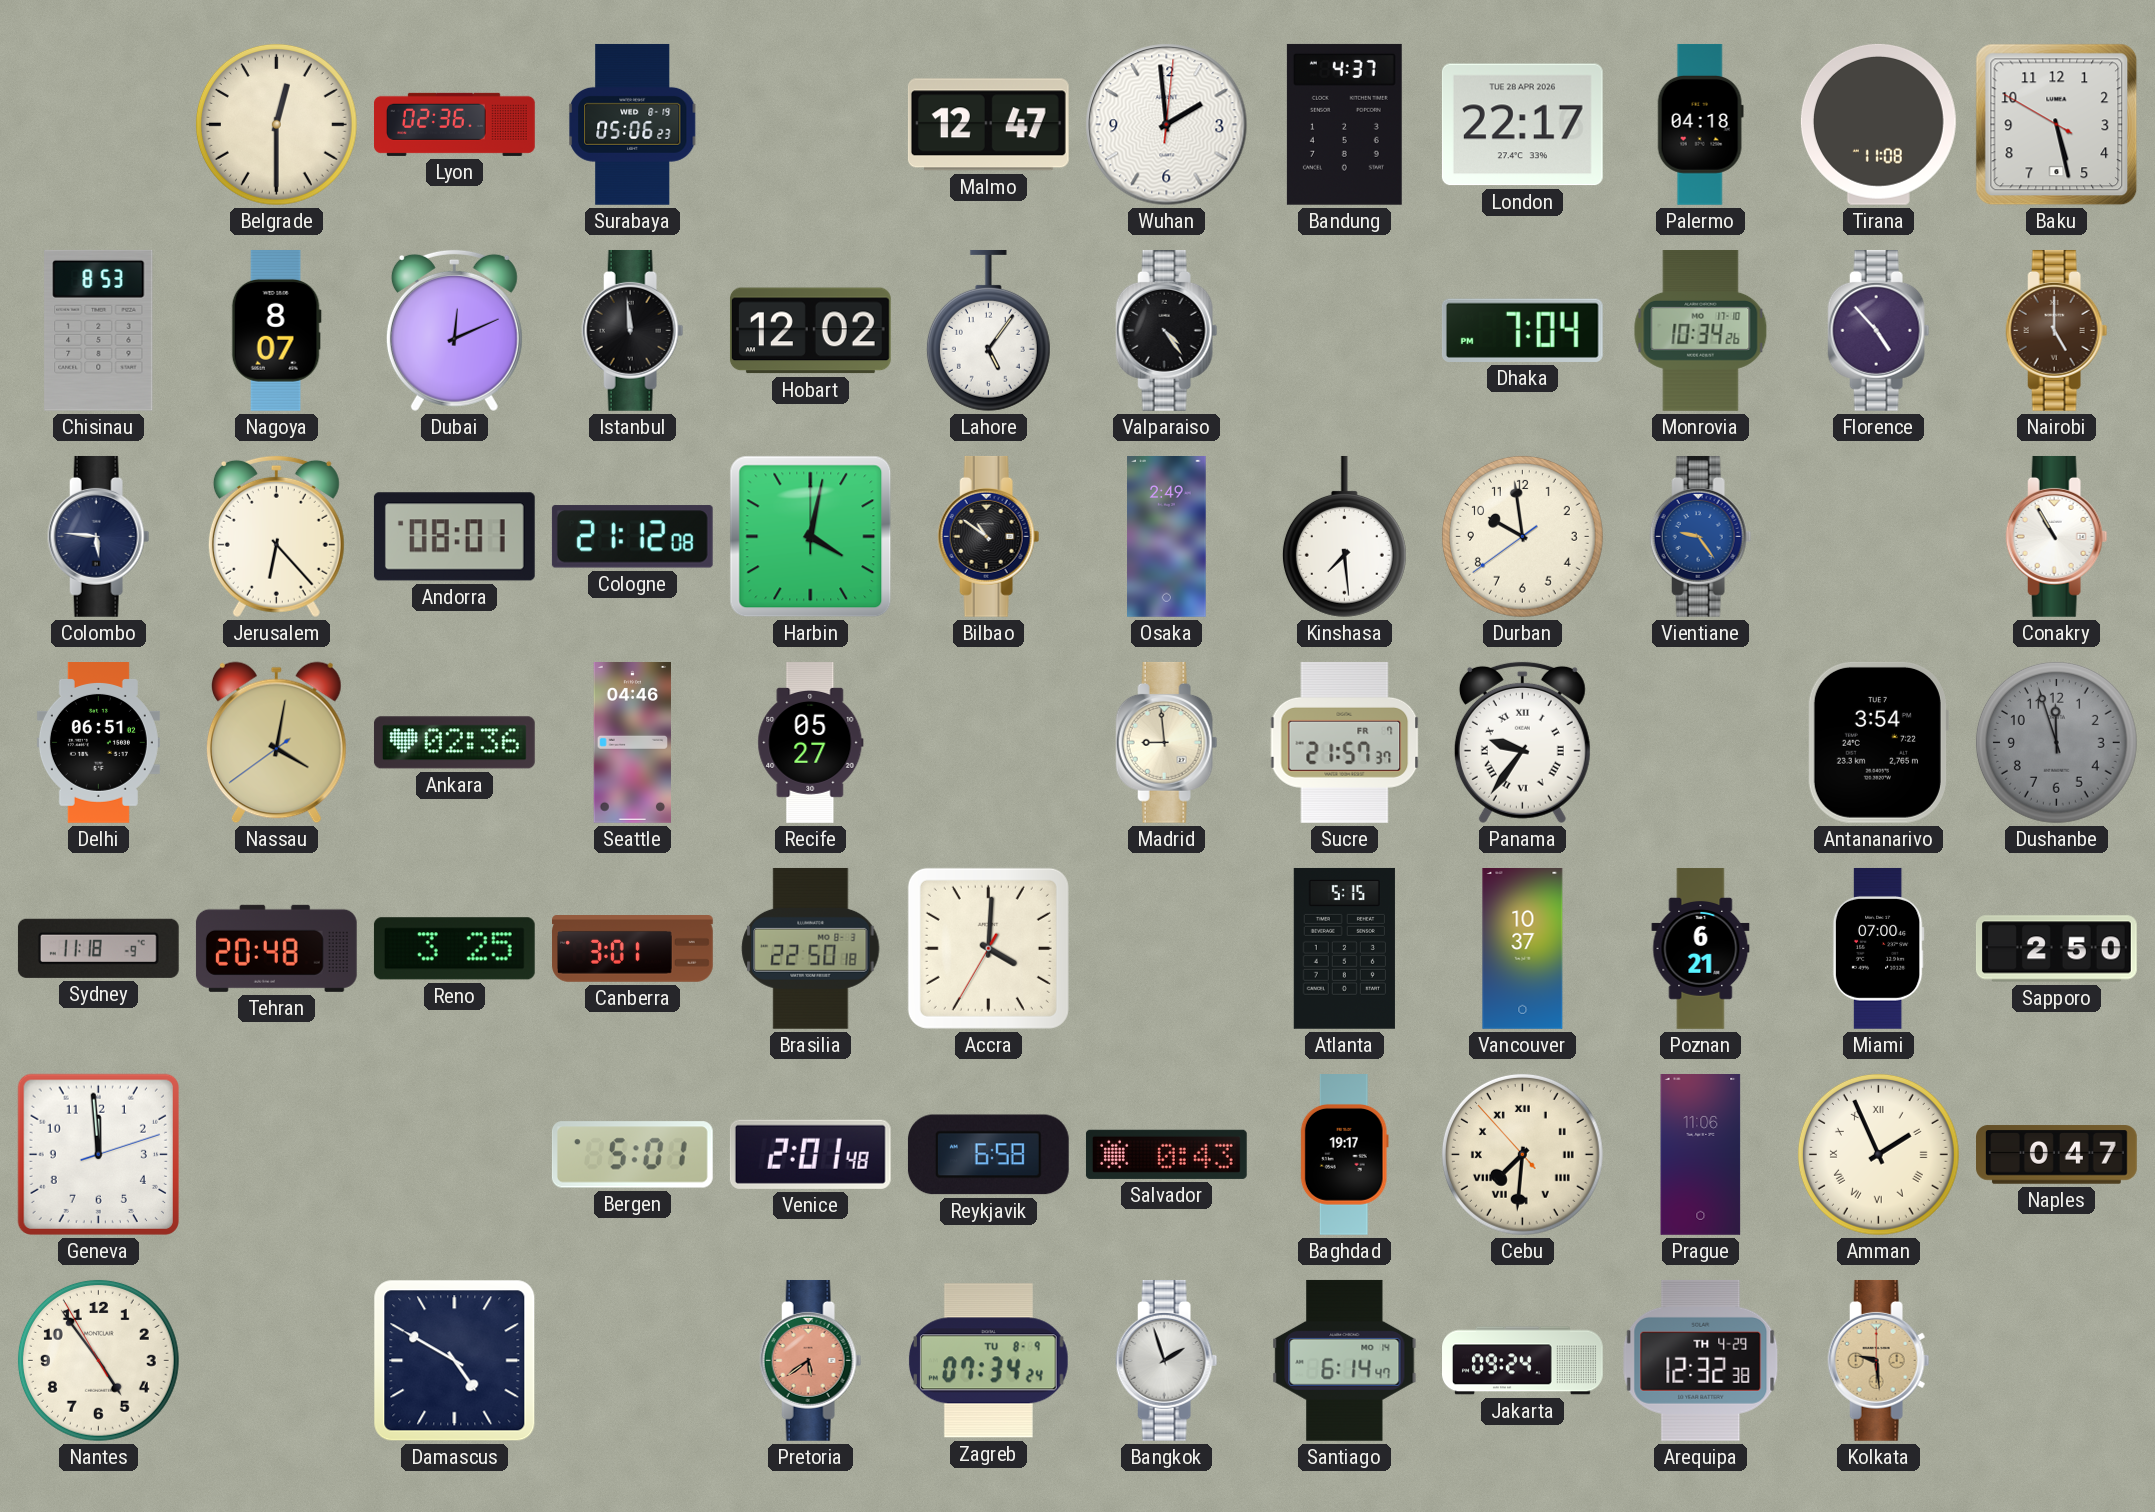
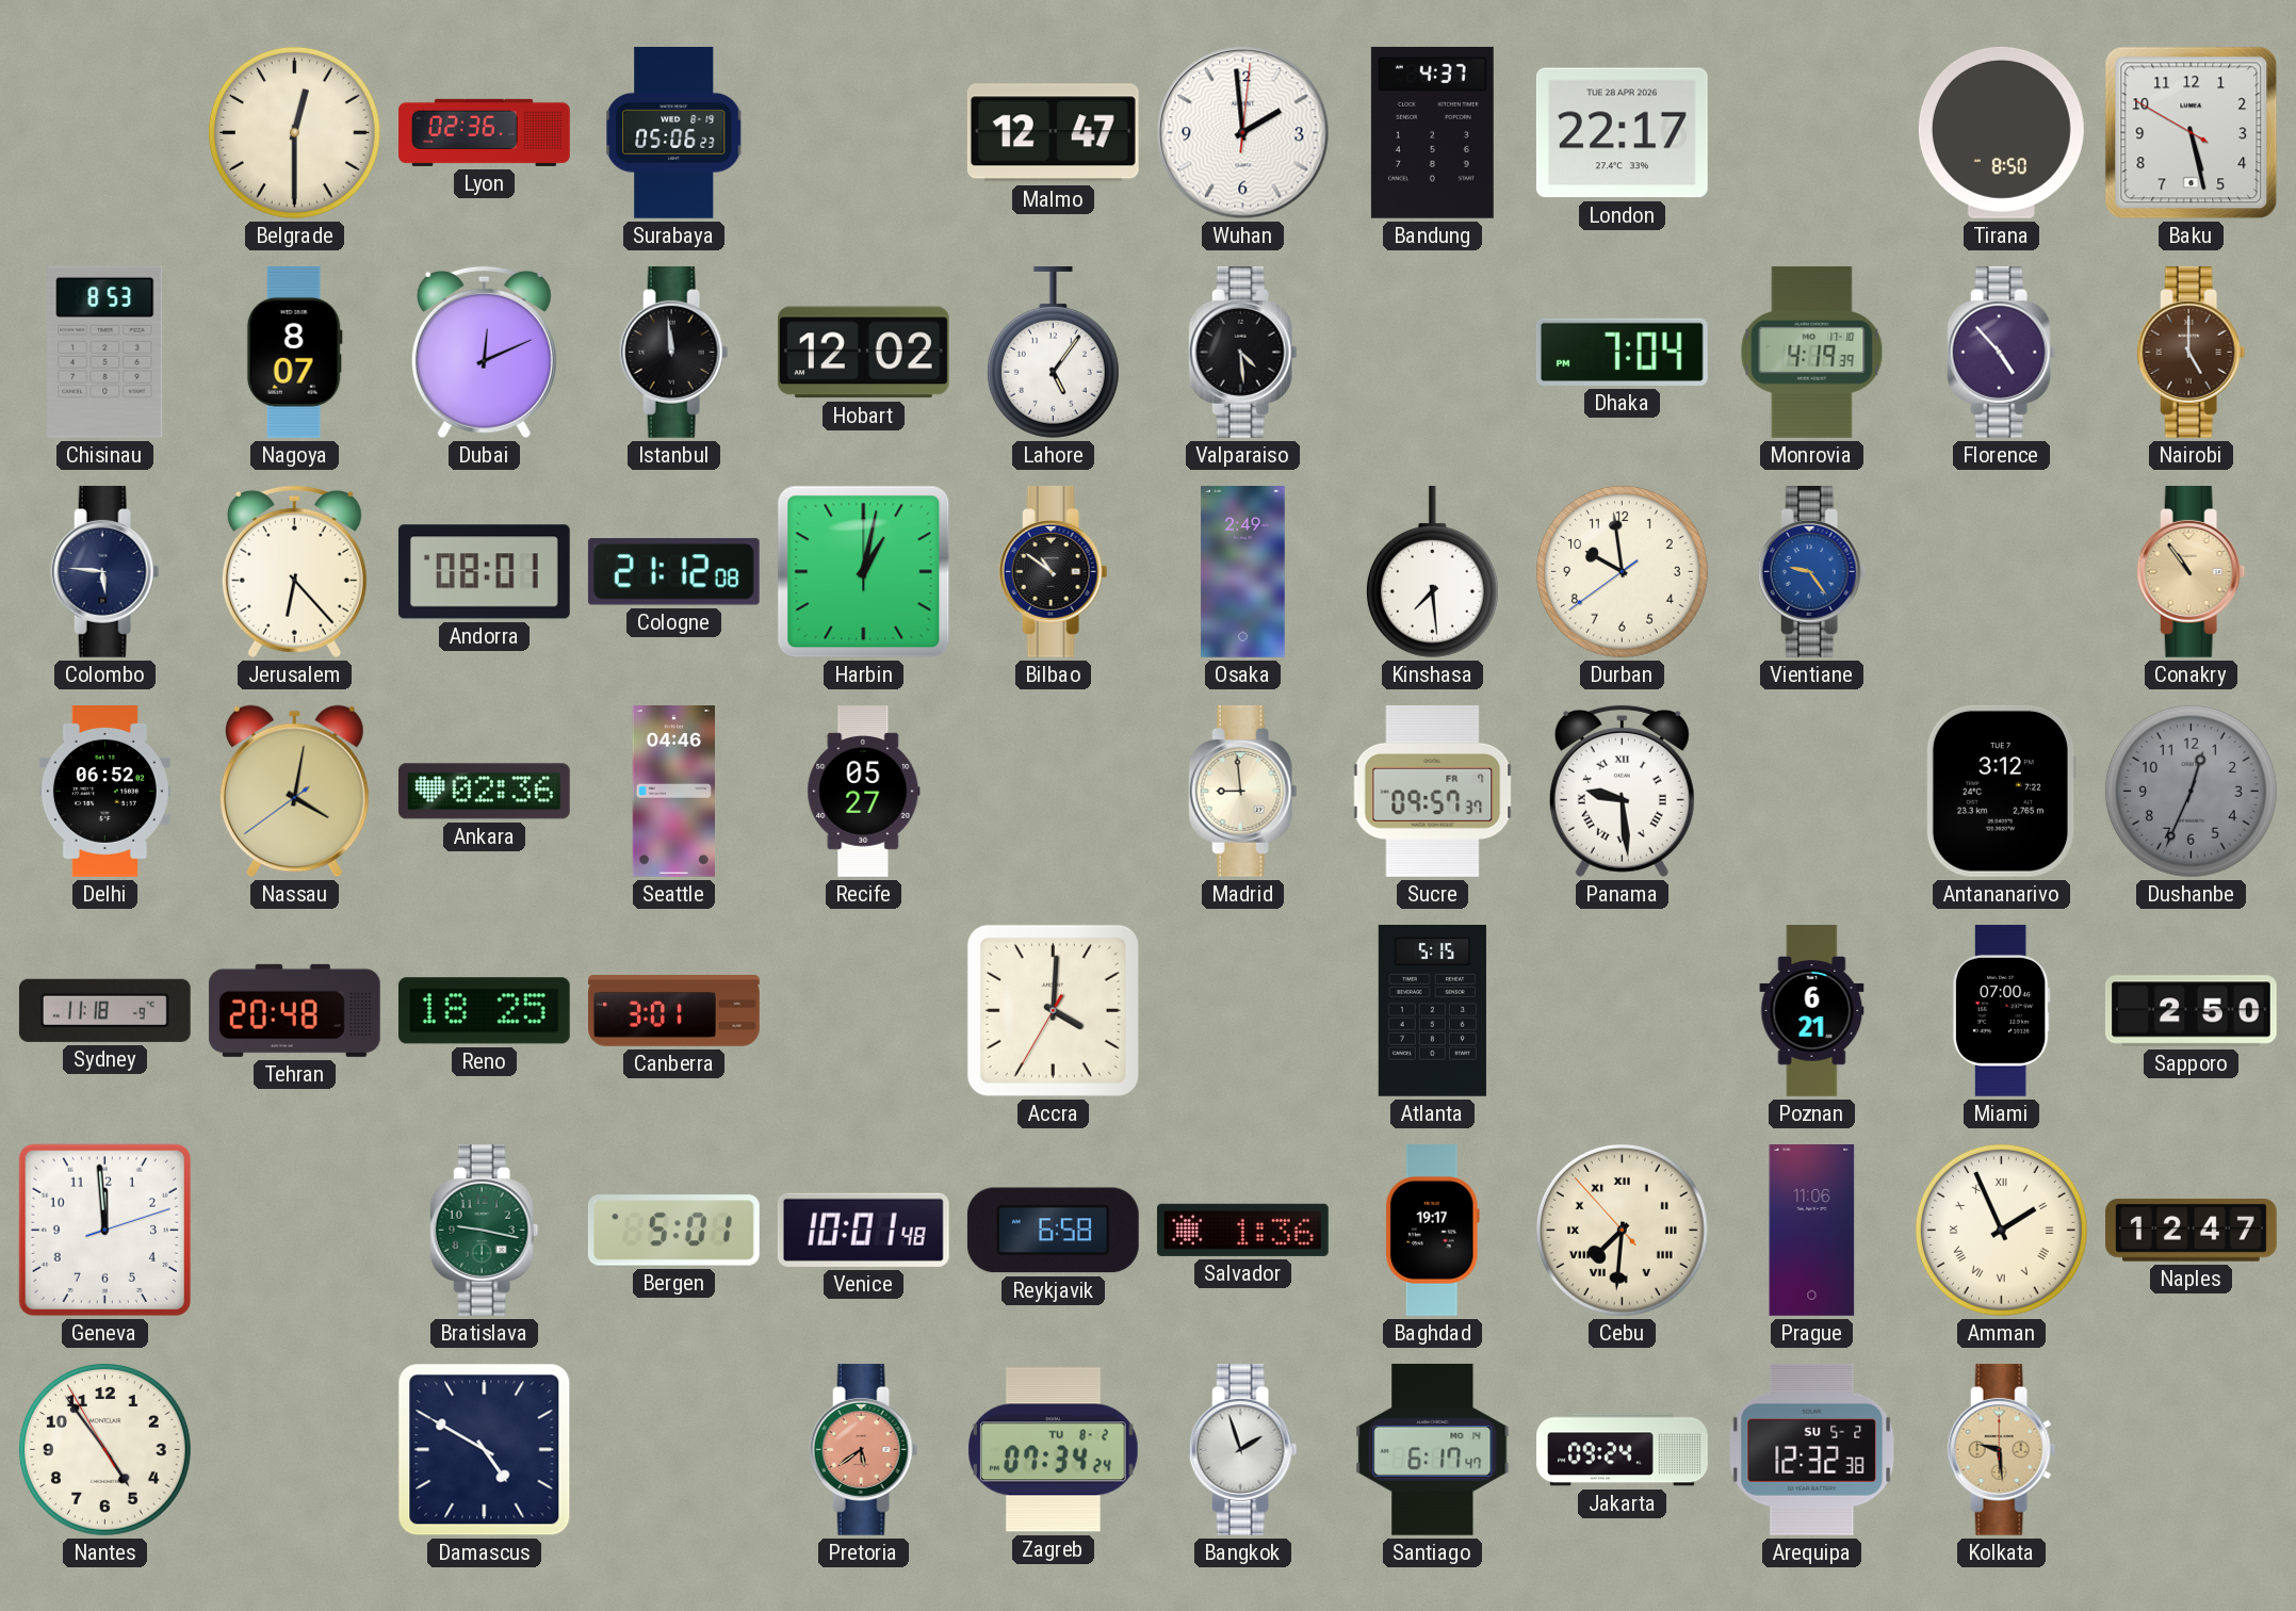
Palermo: 04:18 -> none (1700, 124)
Tirana: 11:08 -> 8:50 (2001, 132)
Valparaiso: 4:24 -> 4:29 (1243, 352)
Monrovia: 10:34 -> 4:19 (1812, 353)
Harbin: 4:02 -> 1:02 (864, 572)
Conakry: 10:55 -> 10:54 (2192, 571)
Conakry dial: white -> champagne (2192, 571)
Delhi: 06:51 -> 06:52 (104, 792)
Sucre: 21:57 -> 09:57 (1433, 791)
Panama: 9:36 -> 9:29 (1622, 791)
Antananarivo: 3:54 -> 3:12 (2001, 791)
Dushanbe: 11:57 -> 12:34 (2191, 791)
Reno: 3:25 -> 18:25 (484, 1011)
Brasilia: 22:50 -> none (811, 948)
Vancouver: 10:37 -> none (1523, 949)
Bratislava: none -> 9:17 (485, 1230)
Venice: 2:01 -> 10:01 (863, 1230)
Salvador: 0:43 -> 1:36 (1242, 1230)
Naples: 0:47 -> 12:47 (2192, 1231)
Zagreb date: TU 8-9 -> TU 8-2 (1053, 1450)
Santiago: 6:14 -> 6:17 (1433, 1449)
Arequipa date: TH 4-29 -> SU 5-2 (1812, 1449)
